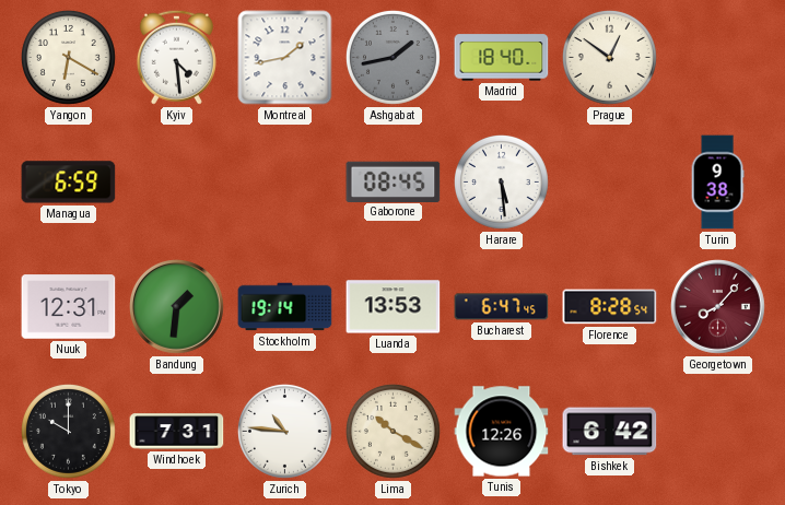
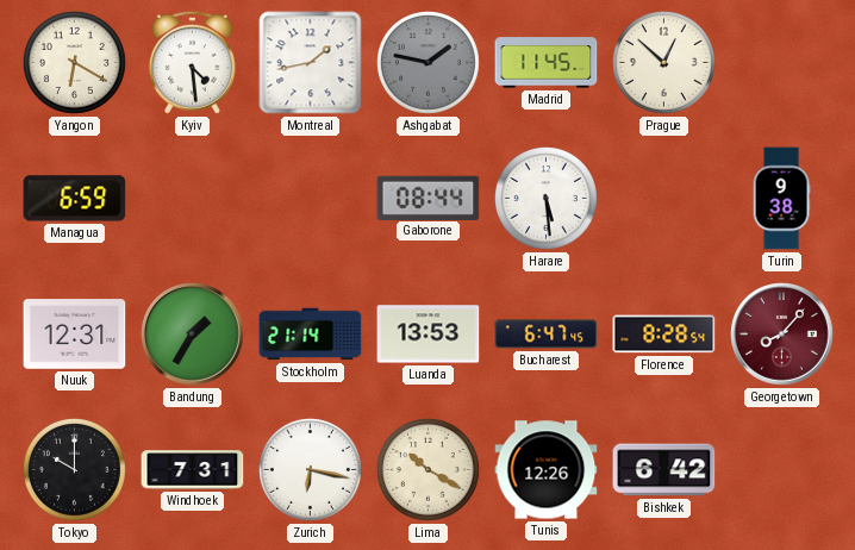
Ashgabat: 1:43 -> 1:47 (427, 62)
Madrid: 18:40 -> 11:45 (547, 63)
Prague: 12:51 -> 12:52 (663, 62)
Gaborone: 08:45 -> 08:44 (429, 198)
Bandung: 1:31 -> 1:35 (193, 335)
Stockholm: 19:14 -> 21:14 (311, 335)
Zurich: 10:46 -> 6:17 (310, 469)
